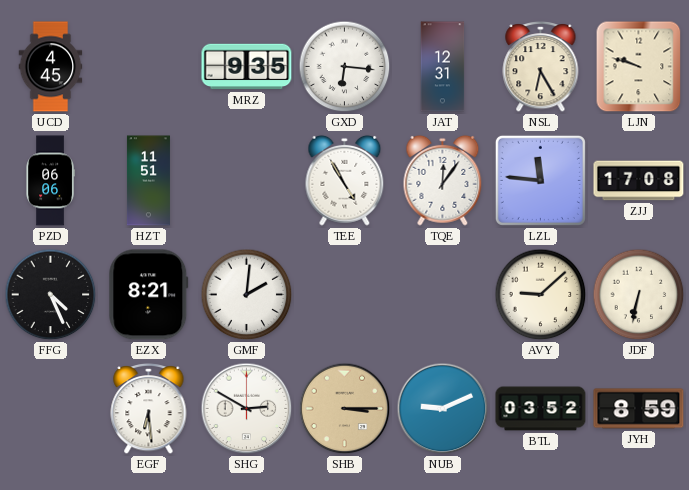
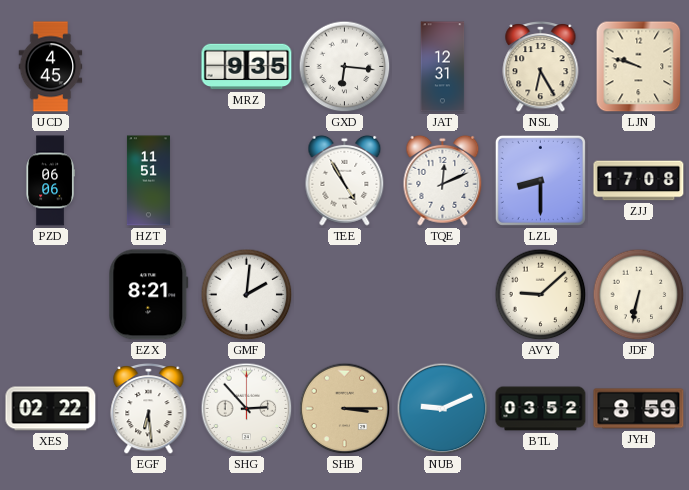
TQE: 12:06 -> 12:11 (443, 180)
LZL: 11:46 -> 8:30 (540, 180)
FFG: 4:26 -> none (51, 295)
XES: none -> 02:22 (51, 409)
SHG: 2:50 -> 2:53 (247, 409)
